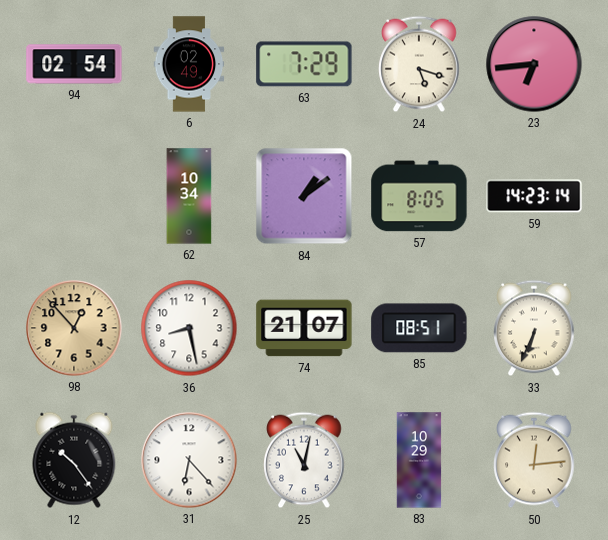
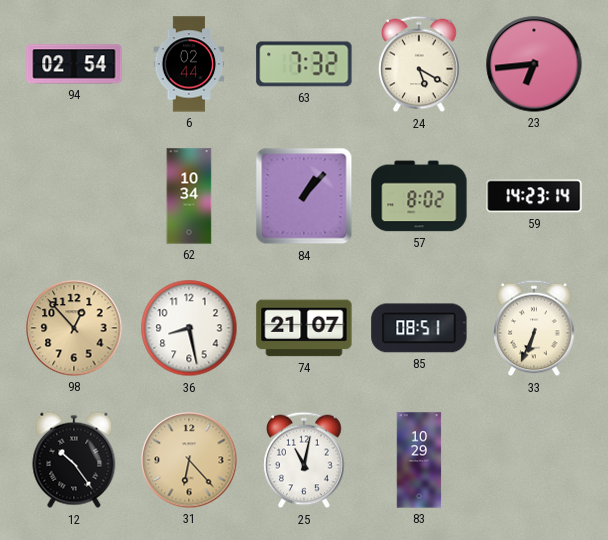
6: 02:49 -> 02:44 (189, 64)
63: 7:29 -> 7:32 (304, 64)
24: 5:18 -> 5:20 (419, 64)
84: 1:09 -> 1:07 (304, 196)
57: 8:05 -> 8:02 (419, 196)
31 dial: white -> champagne (189, 460)
50: 12:14 -> none (534, 460)
